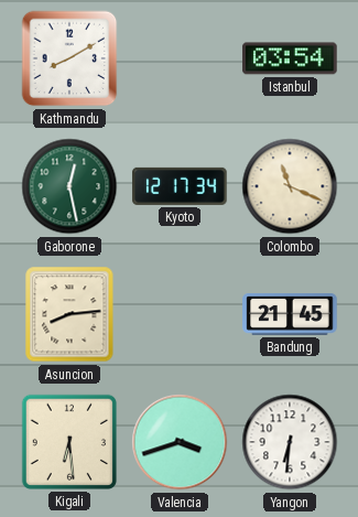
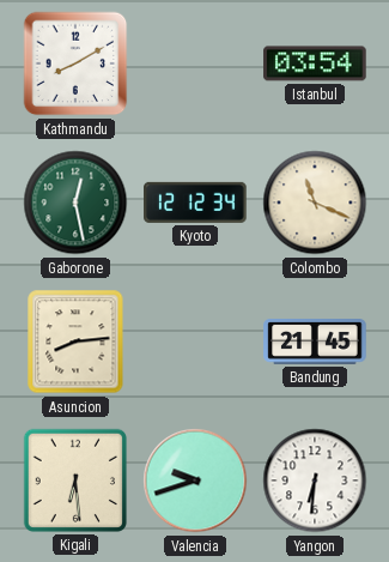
Kyoto: 12:17 -> 12:12 (195, 203)
Valencia: 3:42 -> 9:42 (195, 481)
